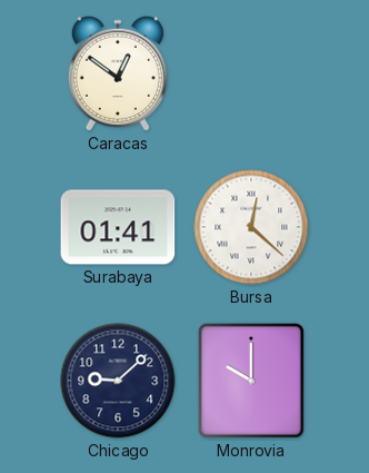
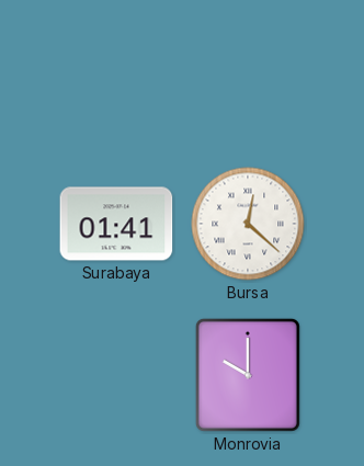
Caracas: 12:51 -> none (118, 73)
Chicago: 9:08 -> none (118, 381)
